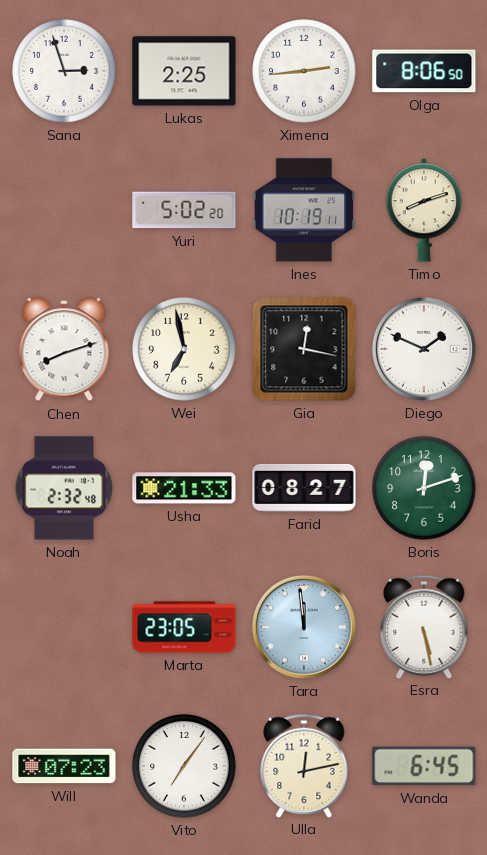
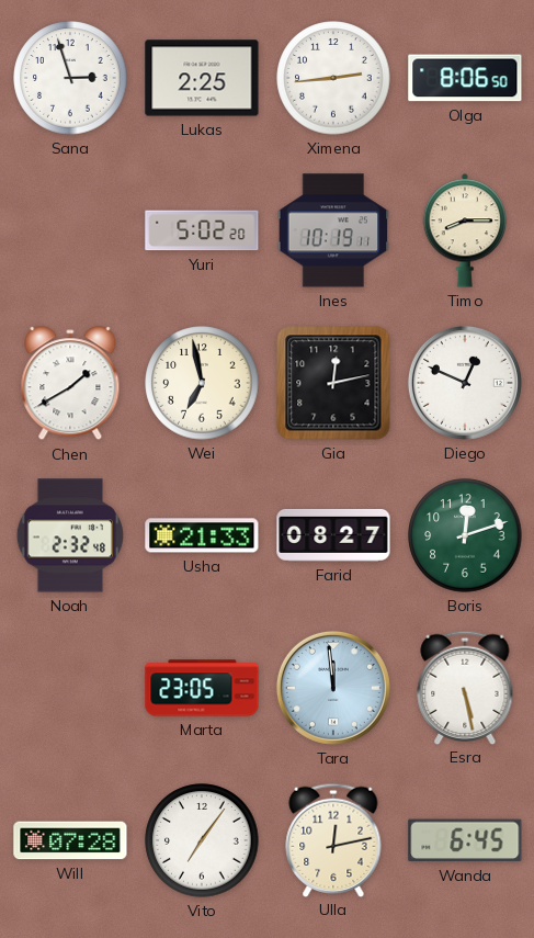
Timo: 8:12 -> 8:15 (465, 230)
Chen: 8:12 -> 1:40 (70, 384)
Gia: 12:17 -> 12:13 (333, 383)
Diego: 1:49 -> 12:49 (465, 383)
Will: 07:23 -> 07:28 (70, 840)
